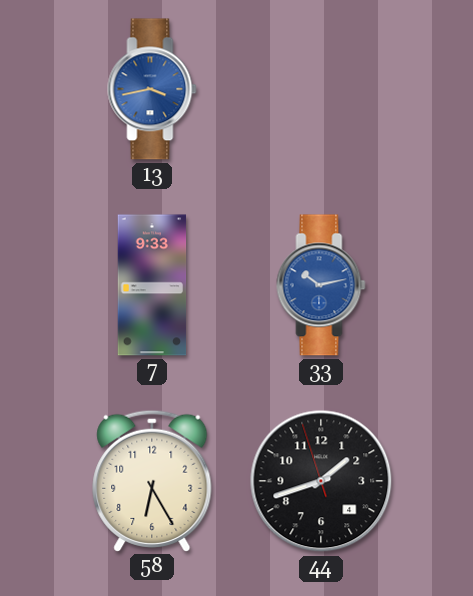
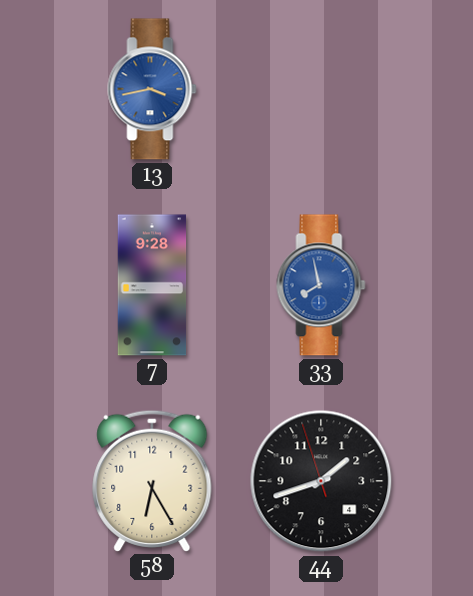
7: 9:33 -> 9:28 (152, 285)
33: 10:13 -> 7:58 (321, 285)
